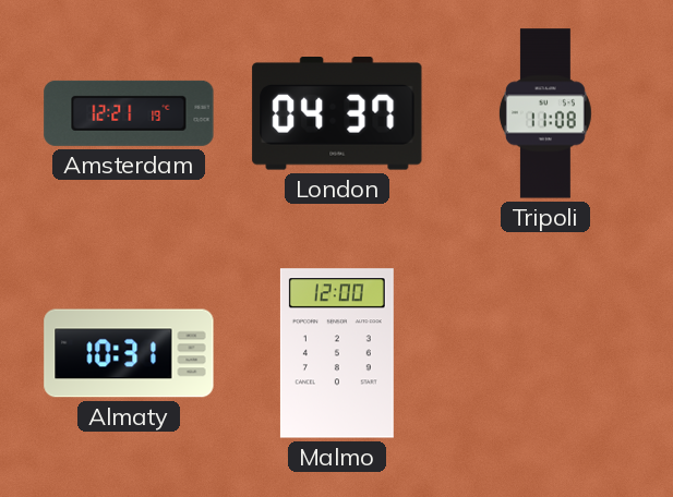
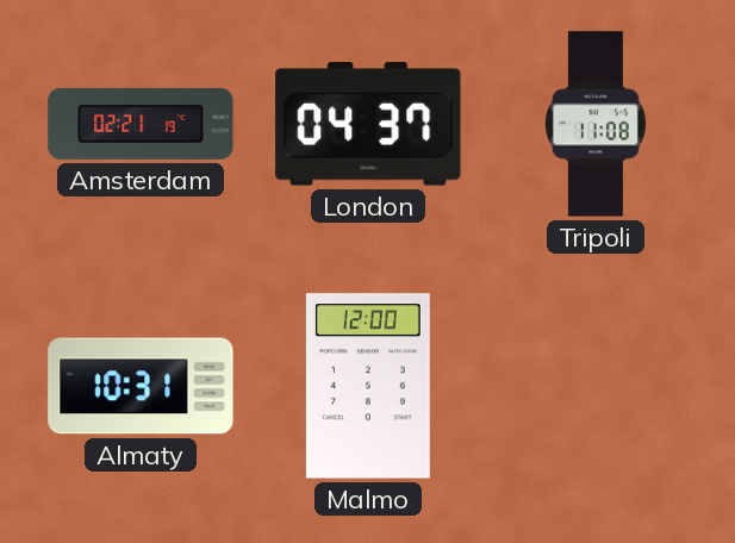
Amsterdam: 12:21 -> 02:21 (141, 124)
